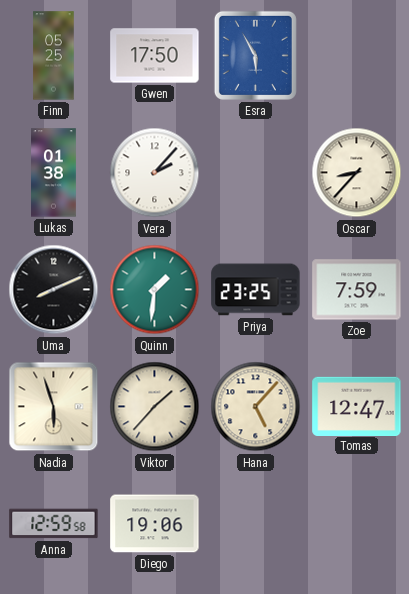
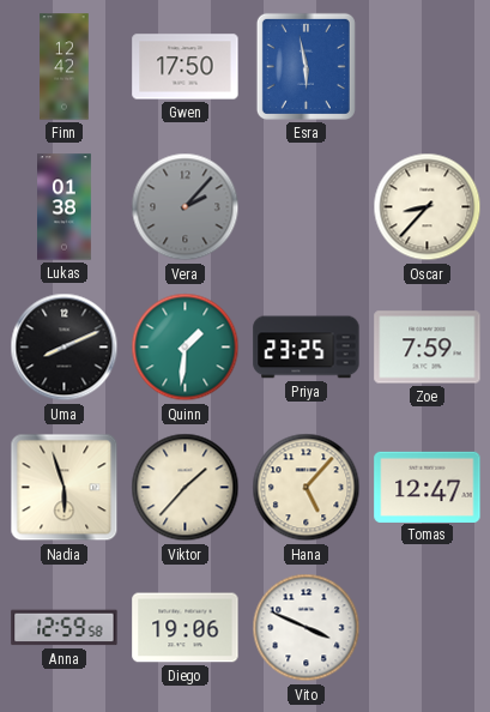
Finn: 05:25 -> 12:42 (65, 67)
Esra: 5:55 -> 5:58 (306, 66)
Vera dial: white -> grey (186, 207)
Vito: none -> 3:49 (307, 628)
